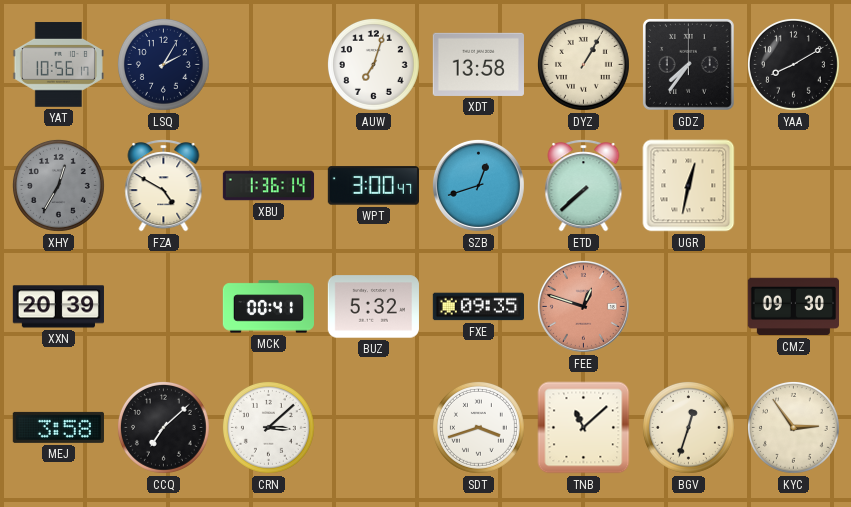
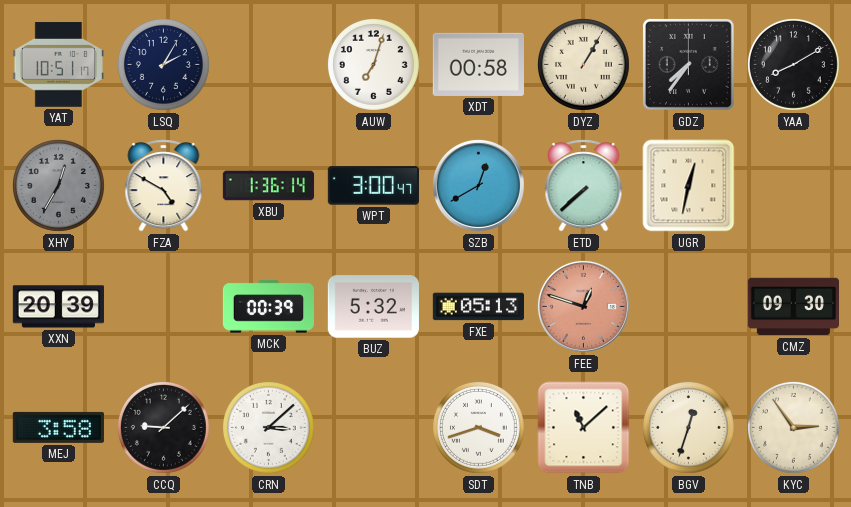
YAT: 10:56 -> 10:51 (58, 65)
XDT: 13:58 -> 00:58 (478, 64)
SZB: 12:42 -> 12:40 (478, 185)
MCK: 00:41 -> 00:39 (269, 307)
FXE: 09:35 -> 05:13 (478, 307)
CCQ: 7:08 -> 9:08 (163, 427)
